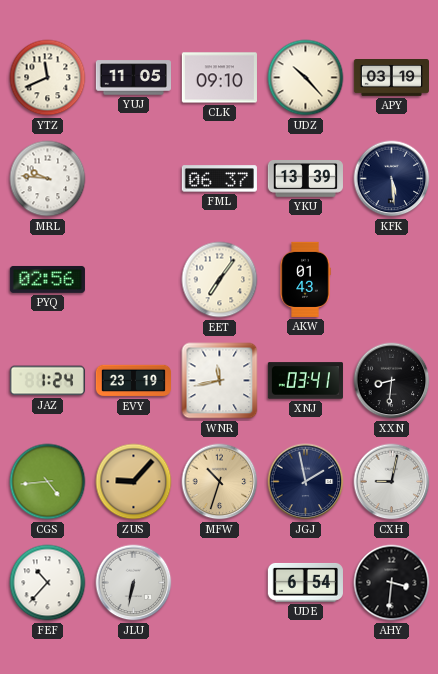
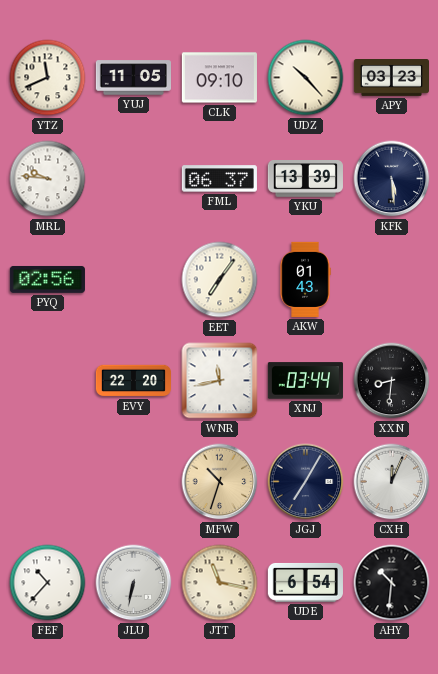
APY: 03:19 -> 03:23 (391, 78)
JAZ: 1:24 -> none (47, 381)
EVY: 23:19 -> 22:20 (133, 381)
XNJ: 03:41 -> 03:44 (305, 381)
CGS: 4:44 -> none (48, 482)
ZUS: 9:07 -> none (134, 482)
JGJ: 1:58 -> 7:05 (306, 482)
CXH: 9:02 -> 12:04 (392, 482)
JTT: none -> 11:17 (220, 583)
AHY: 3:31 -> 10:31 (392, 583)
